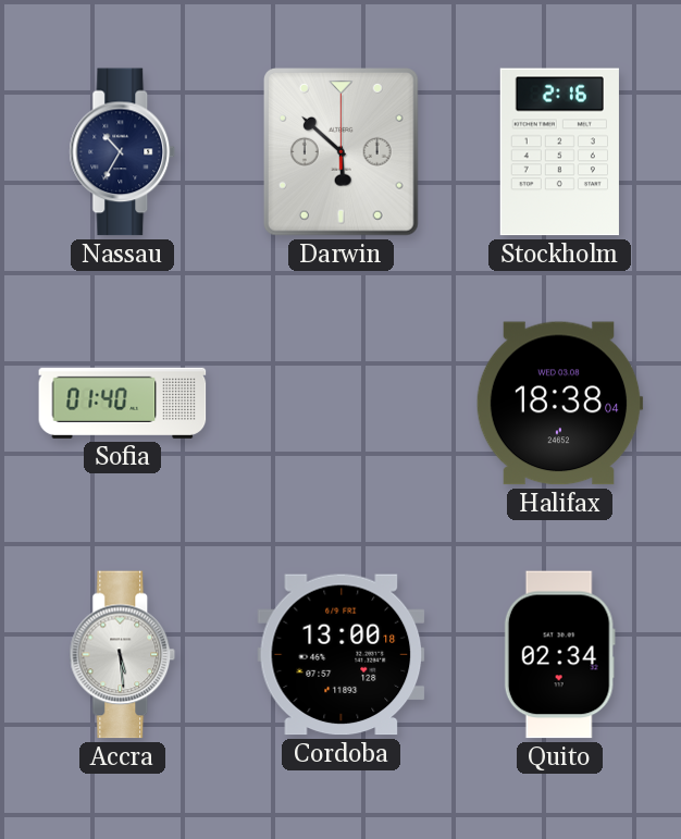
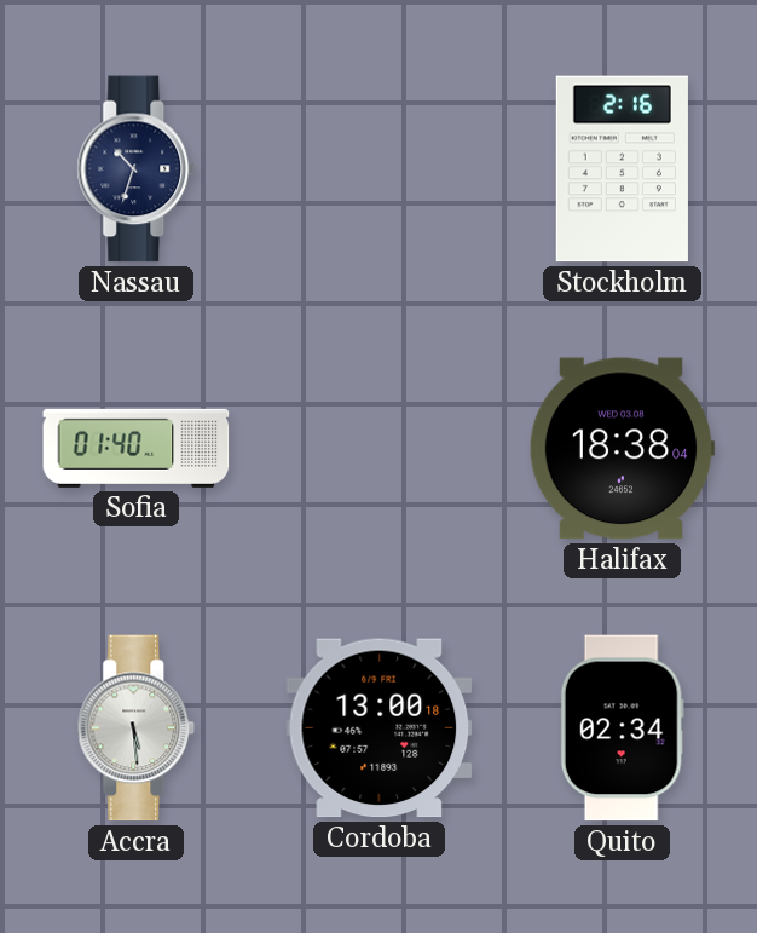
Nassau: 10:35 -> 10:33 (137, 169)
Darwin: 5:52 -> none (340, 152)
